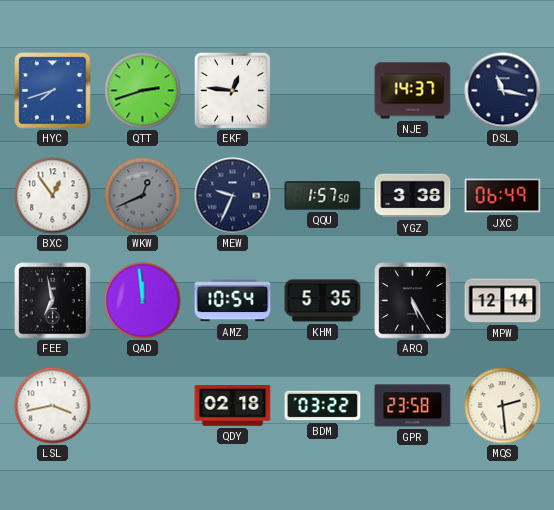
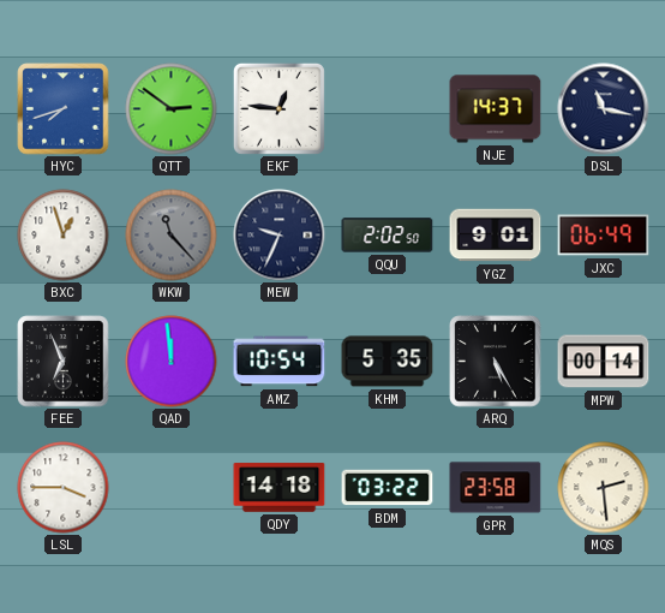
QTT: 2:42 -> 2:51 (172, 109)
BXC: 12:54 -> 12:57 (64, 236)
WKW: 12:41 -> 11:23 (172, 236)
QQU: 1:57 -> 2:02 (388, 236)
YGZ: 3:38 -> 9:01 (496, 236)
FEE: 6:58 -> 6:56 (64, 362)
MPW: 12:14 -> 00:14 (604, 362)
LSL: 3:43 -> 3:45 (64, 488)
QDY: 02:18 -> 14:18 (280, 488)
